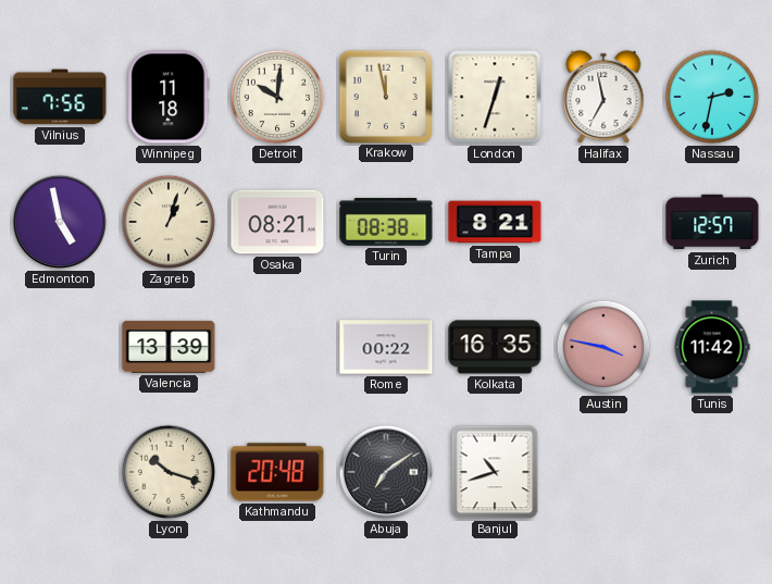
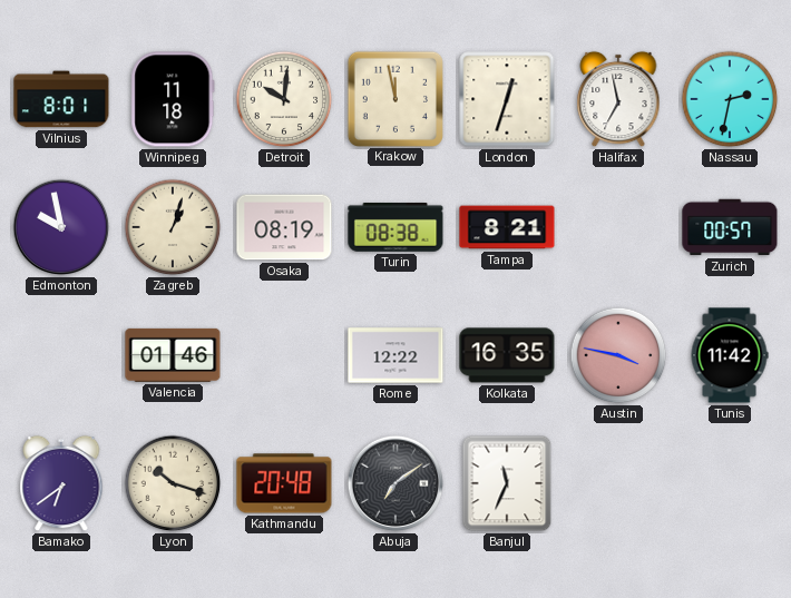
Vilnius: 7:56 -> 8:01 (61, 99)
Edmonton: 4:58 -> 9:58 (61, 227)
Osaka: 08:21 -> 08:19 (284, 227)
Zurich: 12:57 -> 00:57 (730, 227)
Valencia: 13:39 -> 01:46 (173, 355)
Rome: 00:22 -> 12:22 (395, 355)
Bamako: none -> 6:39 (61, 483)
Banjul: 10:42 -> 11:34 (507, 483)
